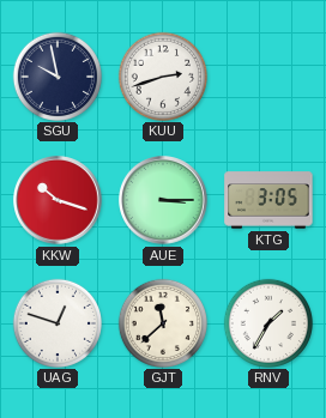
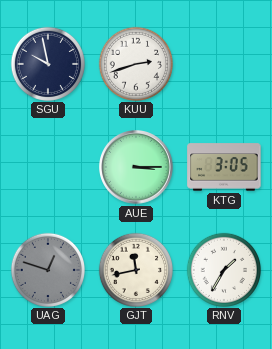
KKW: 10:18 -> none (58, 200)
UAG dial: white -> grey (47, 269)
GJT: 11:38 -> 11:43 (135, 269)
